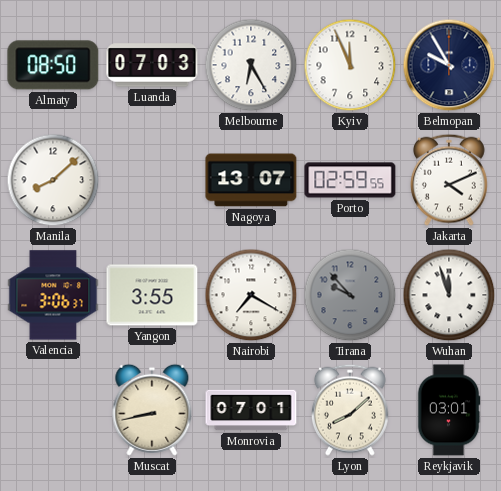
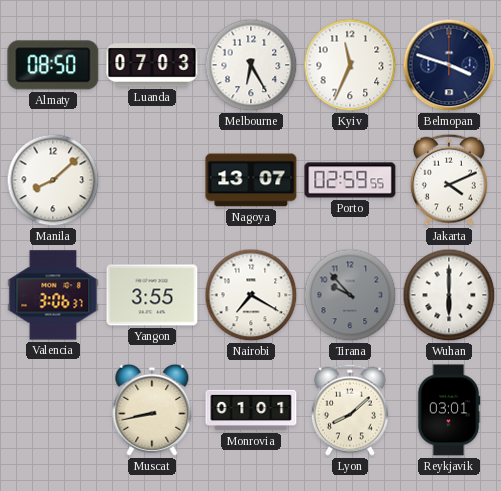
Kyiv: 11:56 -> 11:34 (350, 65)
Belmopan: 9:55 -> 3:48 (449, 65)
Wuhan: 11:57 -> 6:00 (449, 295)
Monrovia: 07:01 -> 01:01 (251, 410)
